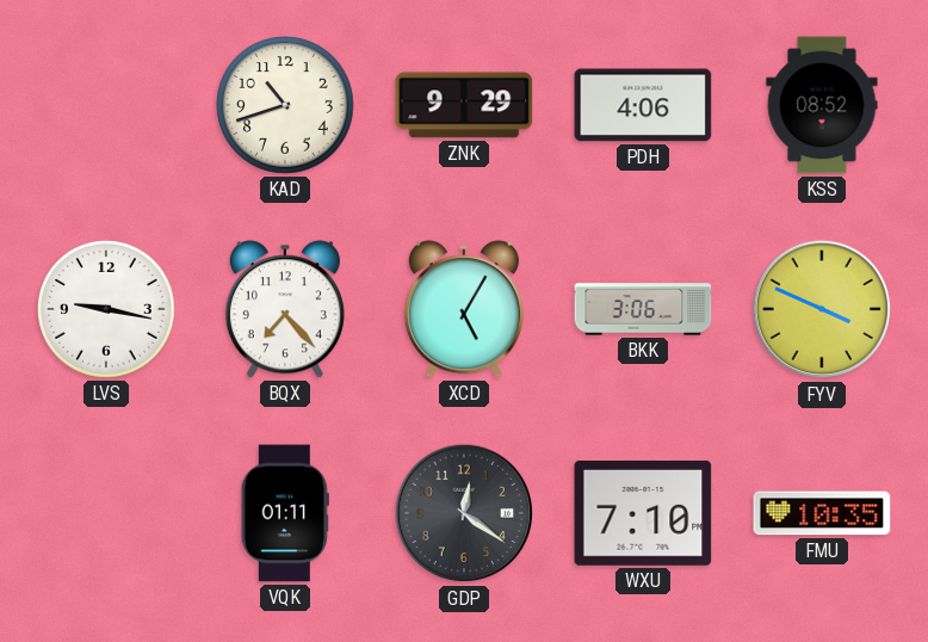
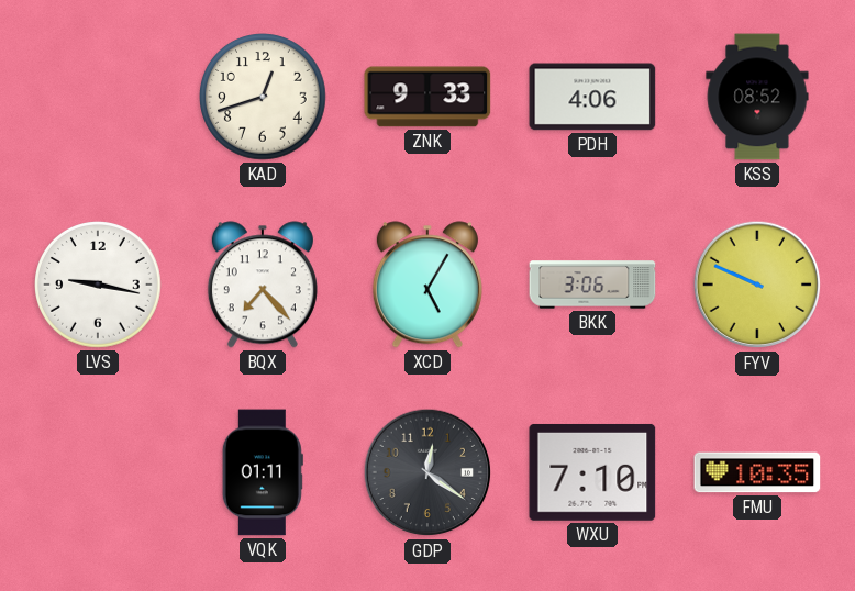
KAD: 10:42 -> 12:42 (264, 98)
ZNK: 9:29 -> 9:33 (427, 97)
FYV: 3:49 -> 9:49 (757, 285)
